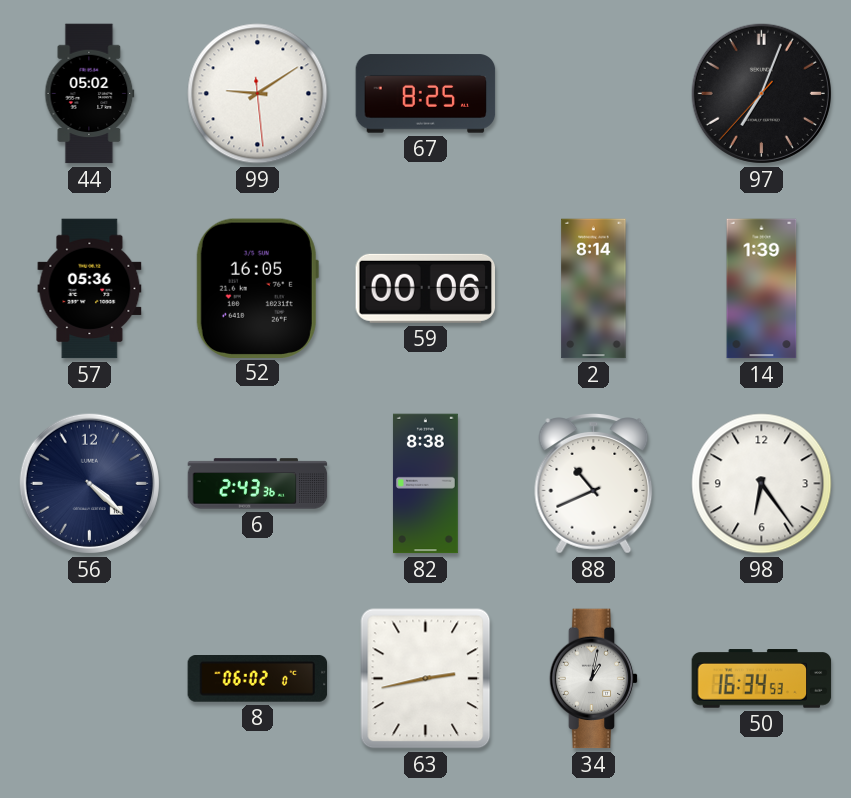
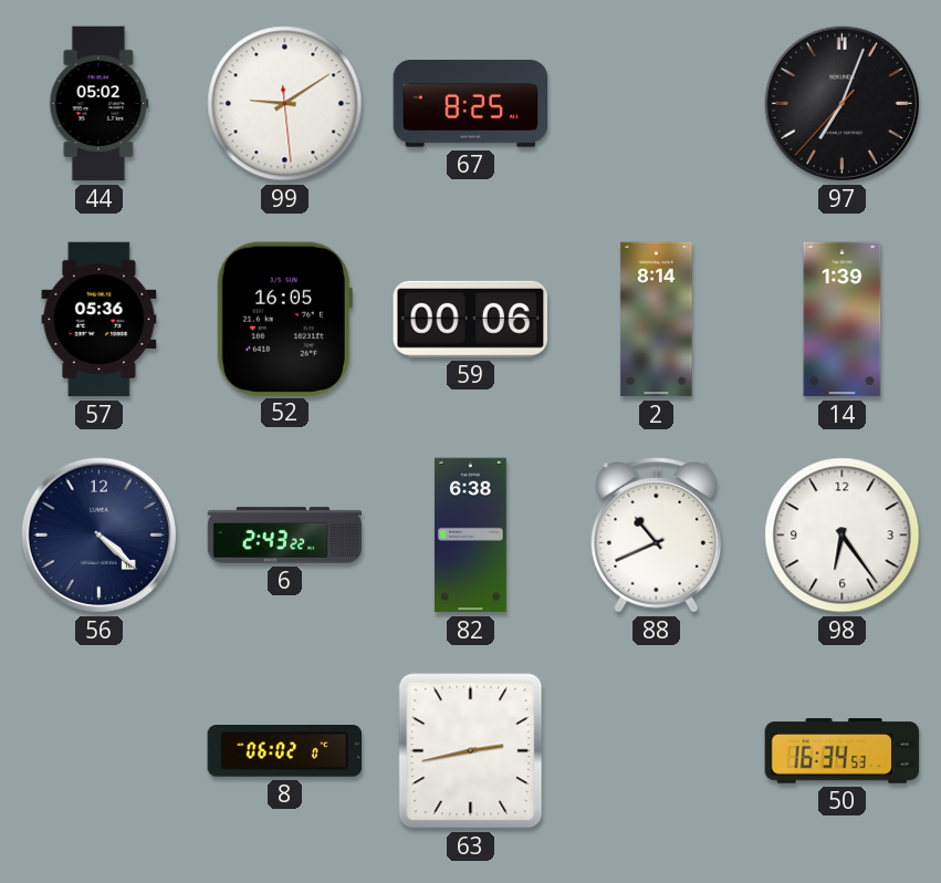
6: 2:43:36 -> 2:43:22 (285, 536)
82: 8:38 -> 6:38 (470, 536)
34: 1:02 -> none (594, 679)
